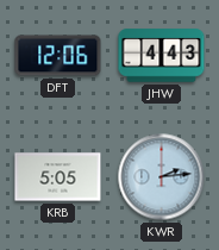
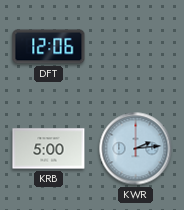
JHW: 4:43 -> none (162, 56)
KRB: 5:05 -> 5:00 (49, 149)
